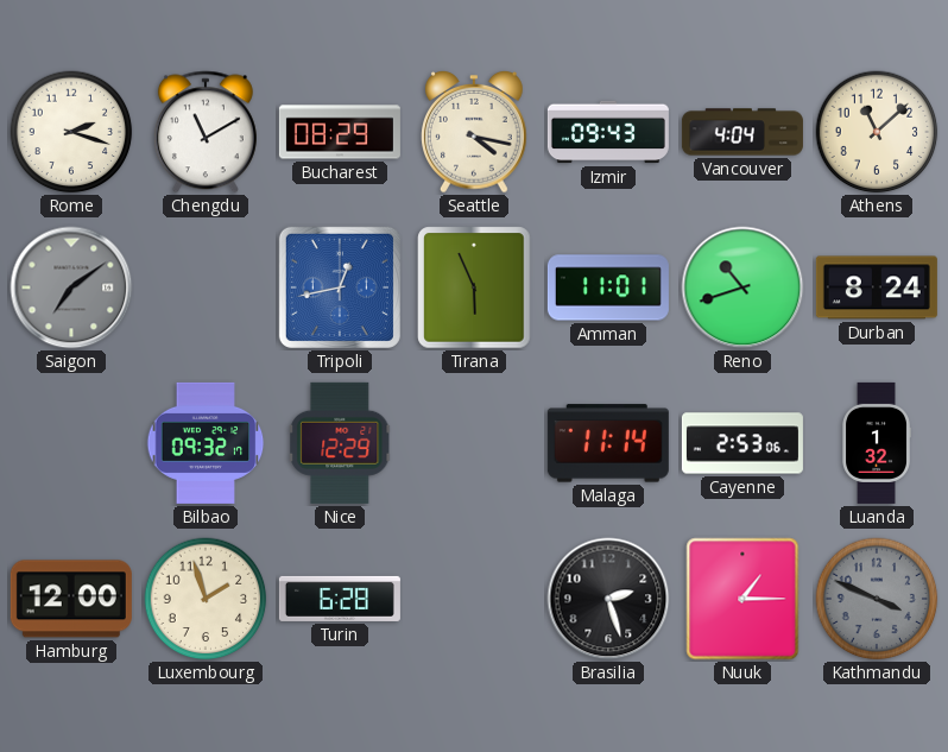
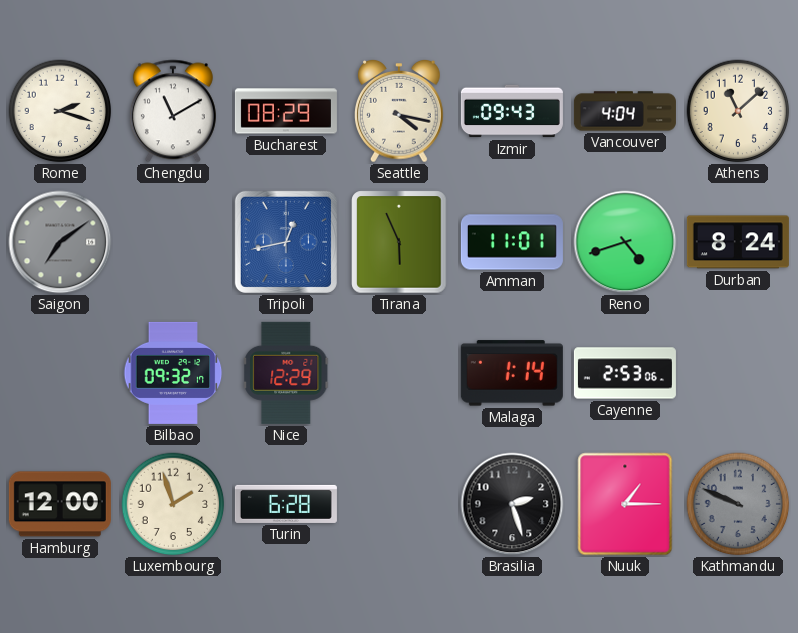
Reno: 10:42 -> 4:42 (625, 242)
Malaga: 11:14 -> 1:14 (512, 373)
Luanda: 1:32 -> none (877, 443)
Kathmandu: 3:49 -> 9:49 (738, 504)
